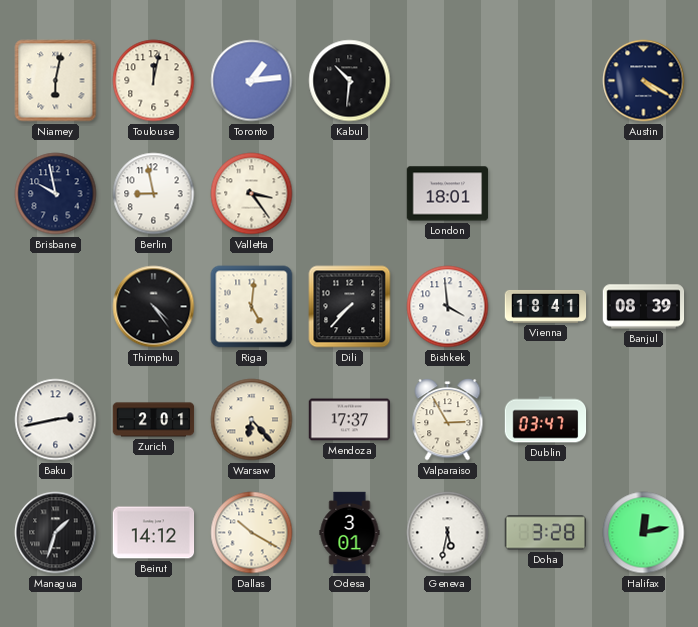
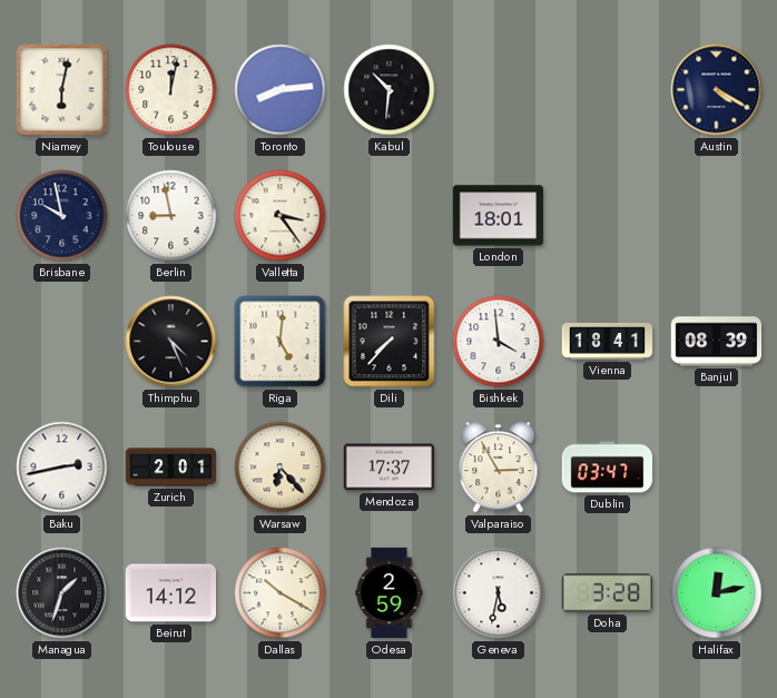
Toronto: 1:14 -> 8:14 (281, 90)
Thimphu: 4:24 -> 4:26 (171, 342)
Odesa: 3:01 -> 2:59 (390, 593)
